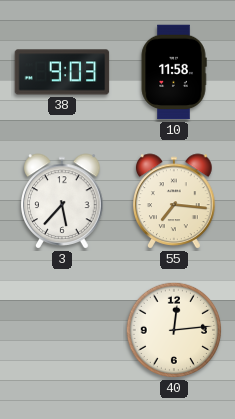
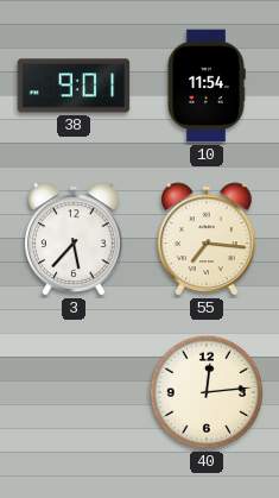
38: 9:03 -> 9:01 (74, 86)
10: 11:58 -> 11:54 (207, 86)
